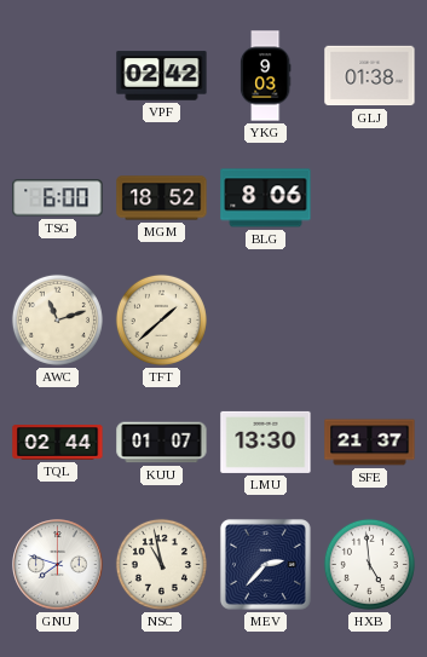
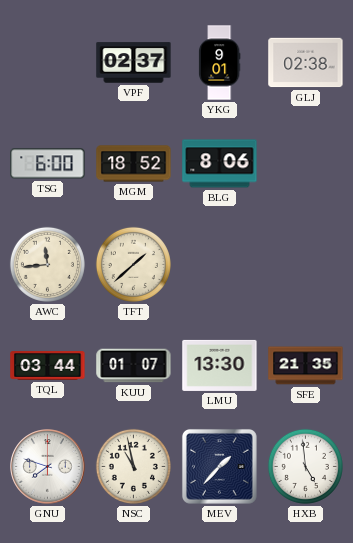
VPF: 02:42 -> 02:37 (134, 63)
YKG: 9:03 -> 9:01 (219, 63)
GLJ: 01:38 -> 02:38 (306, 63)
AWC: 11:12 -> 11:44 (47, 264)
TQL: 02:44 -> 03:44 (48, 366)
SFE: 21:37 -> 21:35 (306, 366)
MEV: 2:37 -> 1:37 (220, 467)
